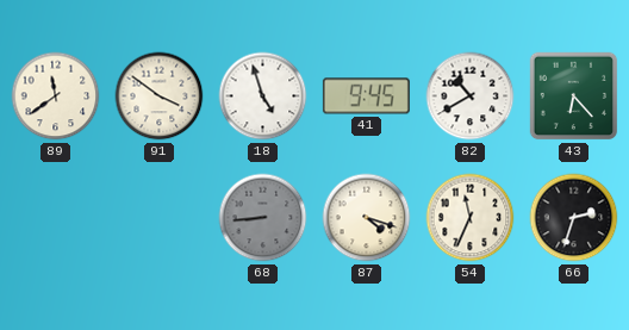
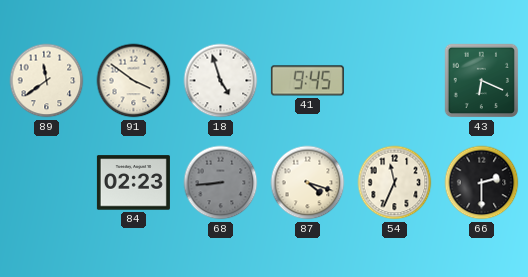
82: 10:40 -> none (471, 96)
43: 6:23 -> 6:19 (482, 81)
84: none -> 02:23 (133, 183)
66: 2:33 -> 2:30 (482, 183)
